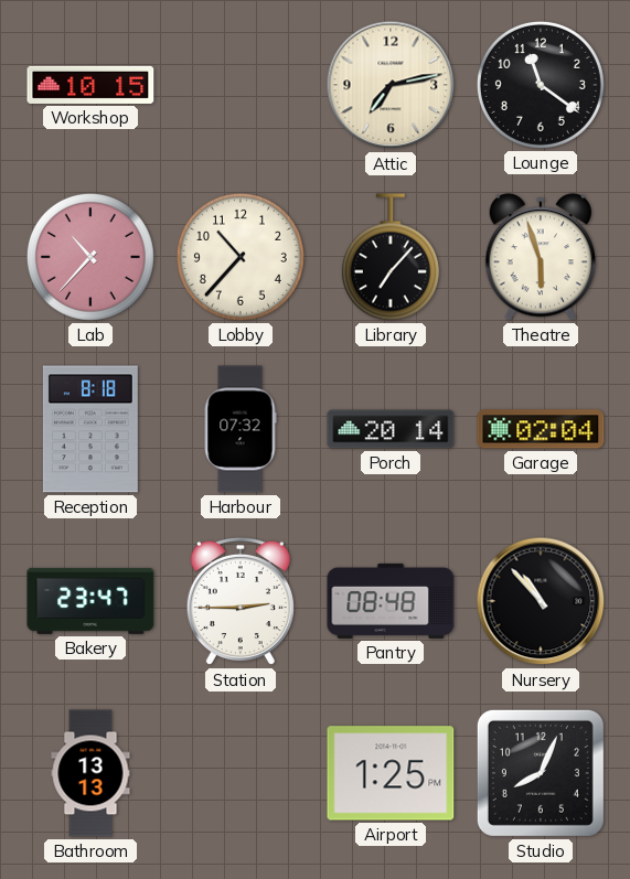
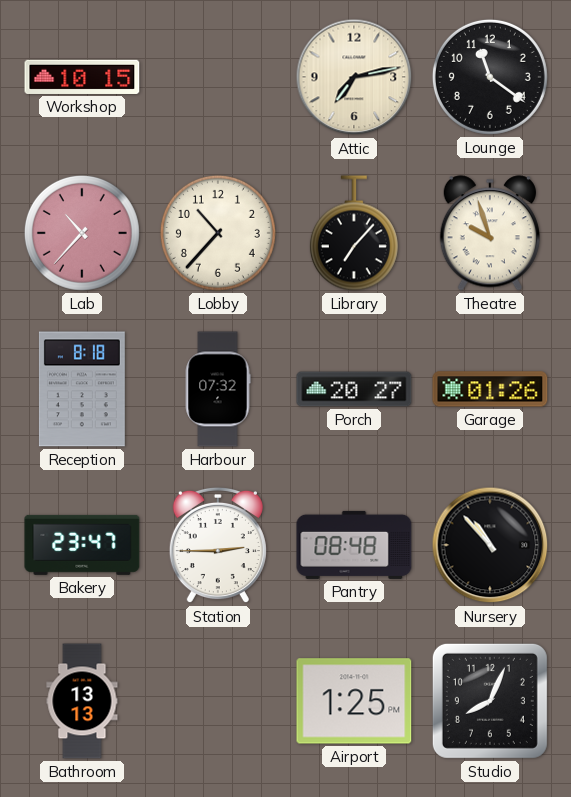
Theatre: 5:57 -> 9:57 (490, 233)
Porch: 20:14 -> 20:27 (354, 389)
Garage: 02:04 -> 01:26 (490, 389)
